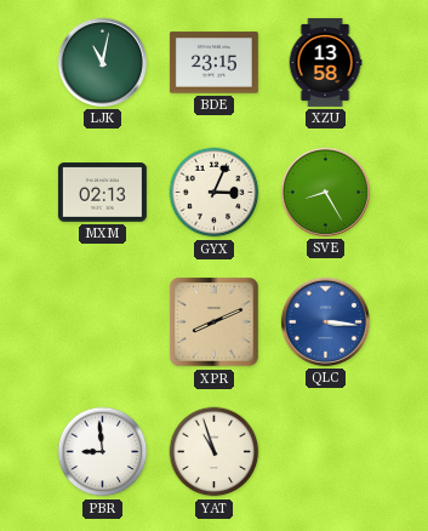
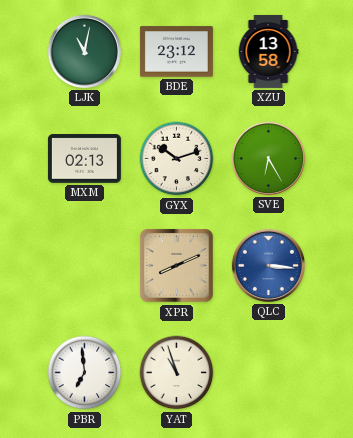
BDE: 23:15 -> 23:12 (176, 52)
GYX: 3:04 -> 10:12 (177, 159)
SVE: 8:25 -> 6:25 (268, 158)
PBR: 8:59 -> 6:59 (85, 373)
